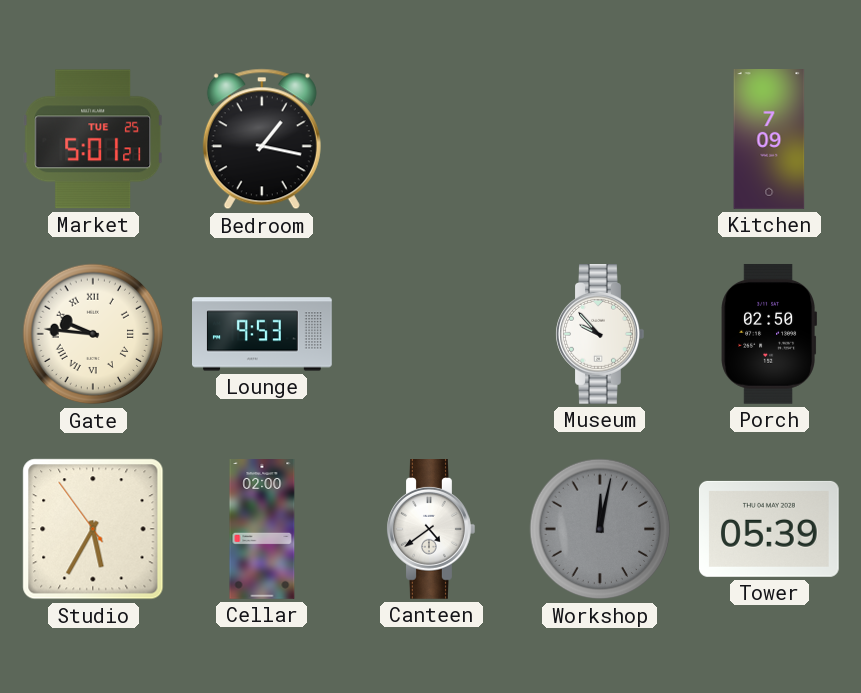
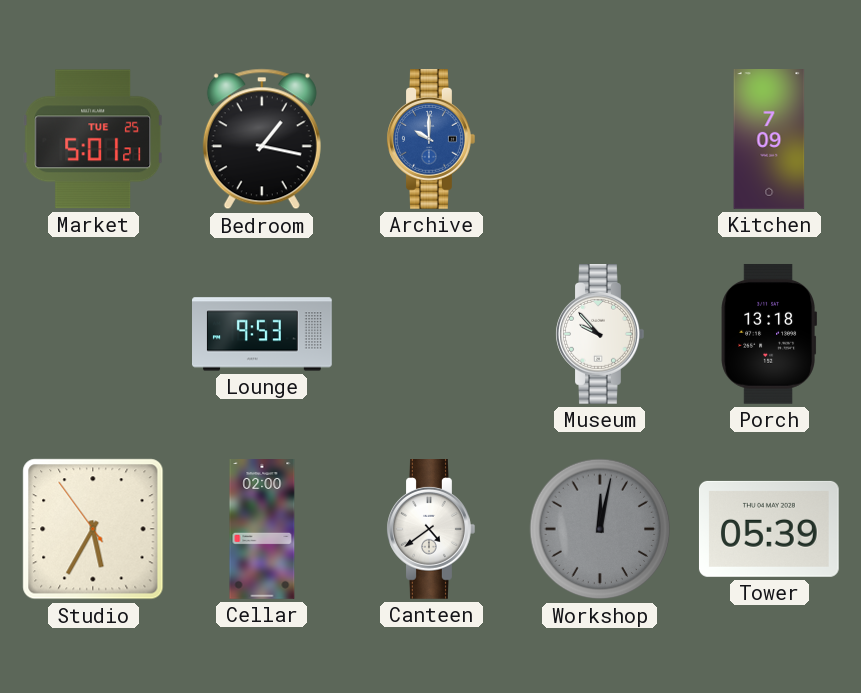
Archive: none -> 10:00 (431, 140)
Gate: 9:46 -> none (93, 334)
Porch: 02:50 -> 13:18 (768, 334)
